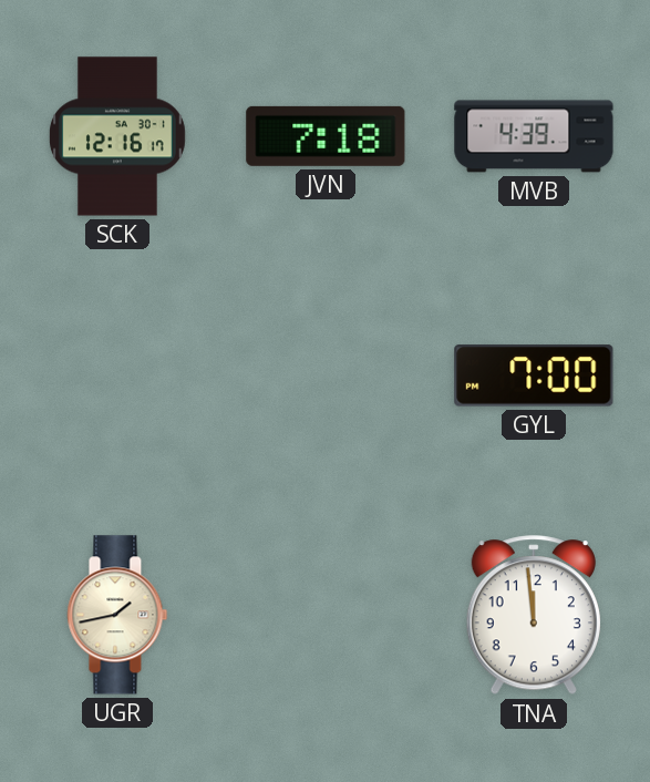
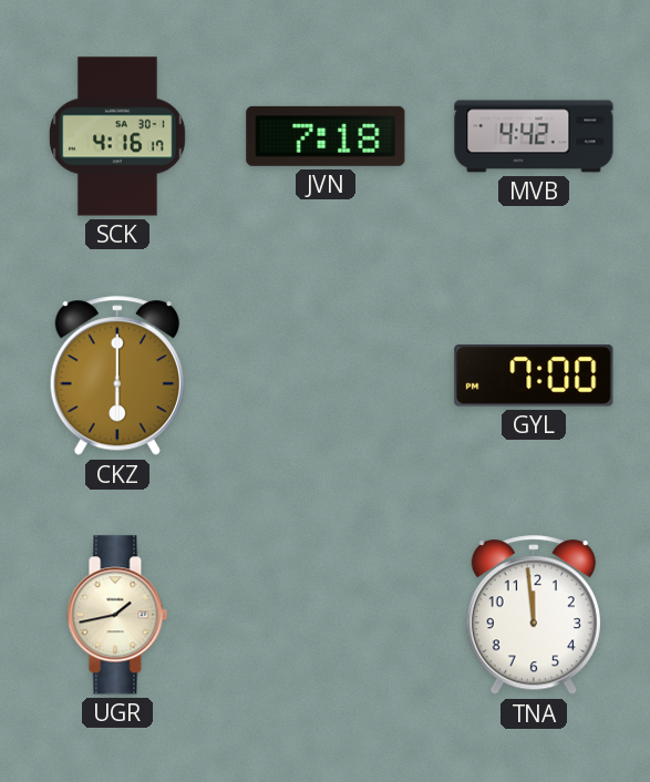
SCK: 12:16 -> 4:16 (117, 136)
MVB: 4:39 -> 4:42 (534, 136)
CKZ: none -> 6:00 (117, 377)
